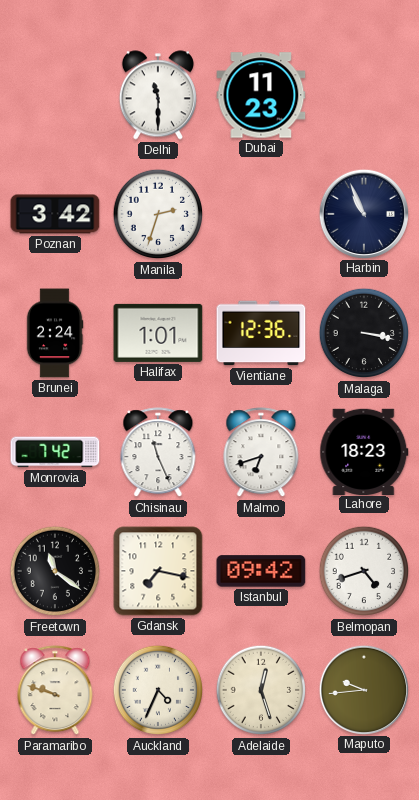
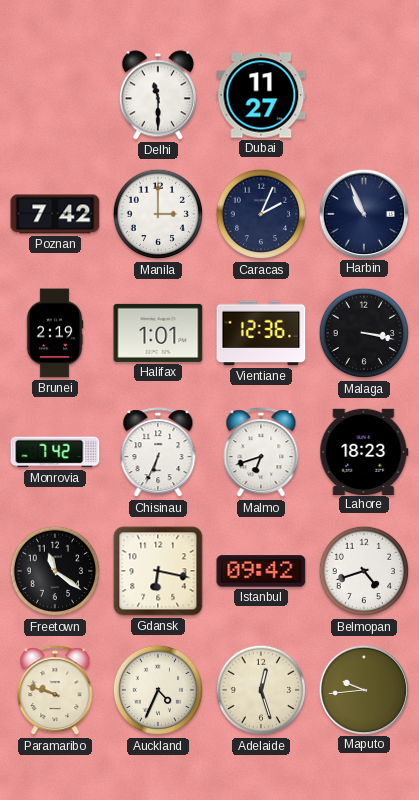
Dubai: 11:23 -> 11:27 (261, 95)
Poznan: 3:42 -> 7:42 (55, 214)
Manila: 2:33 -> 3:00 (158, 214)
Caracas: none -> 2:04 (261, 214)
Brunei: 2:24 -> 2:19 (55, 333)
Chisinau: 11:26 -> 6:34 (158, 453)
Gdansk: 7:17 -> 6:17 (158, 571)
